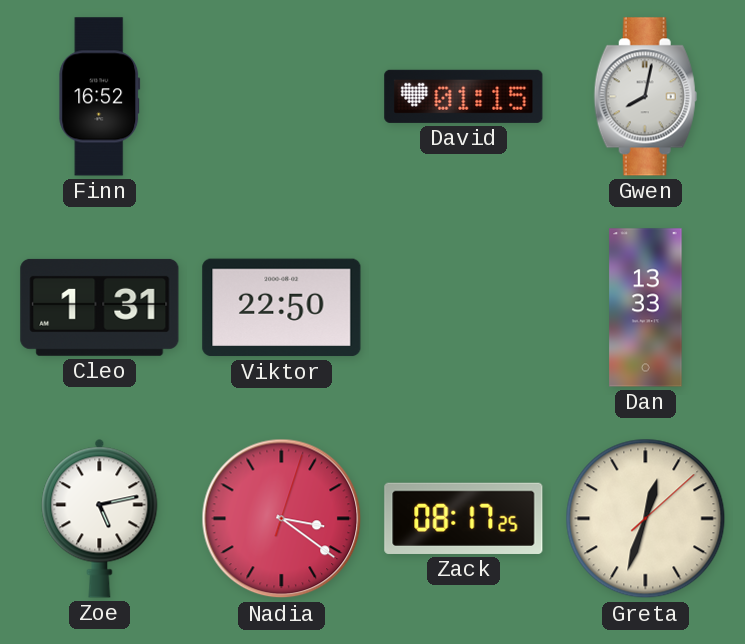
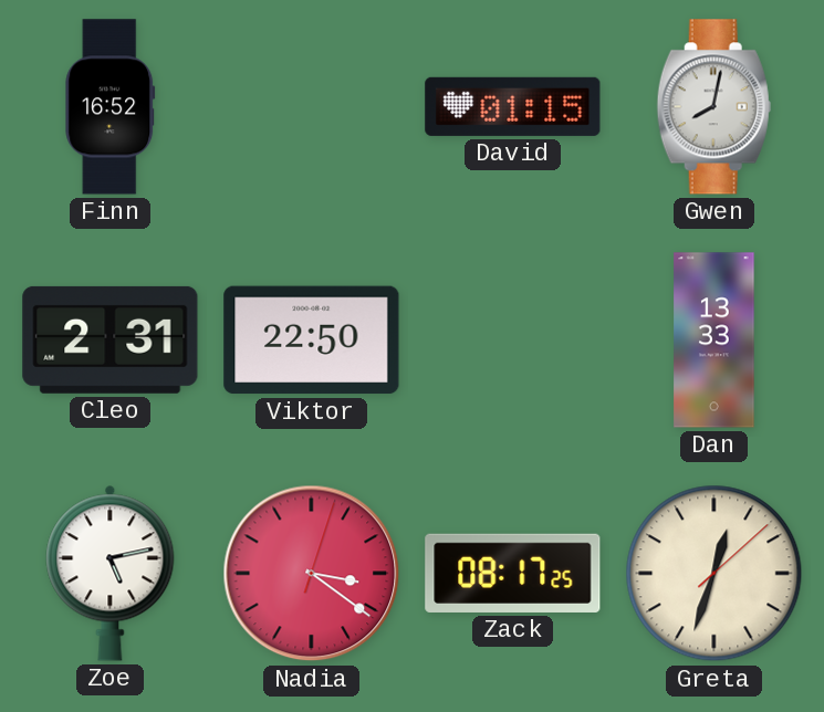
Cleo: 1:31 -> 2:31 (111, 339)
